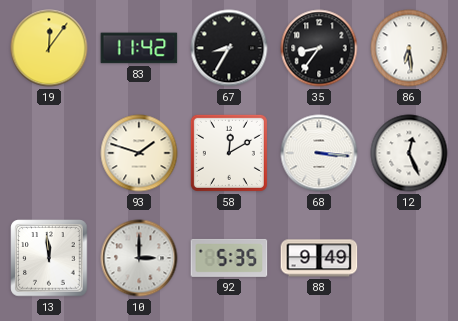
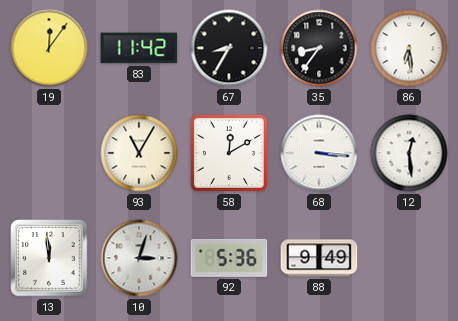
93: 1:48 -> 11:05 (139, 153)
12: 12:26 -> 12:29 (409, 153)
10: 3:00 -> 3:03 (139, 258)
92: 5:35 -> 5:36 (229, 258)
